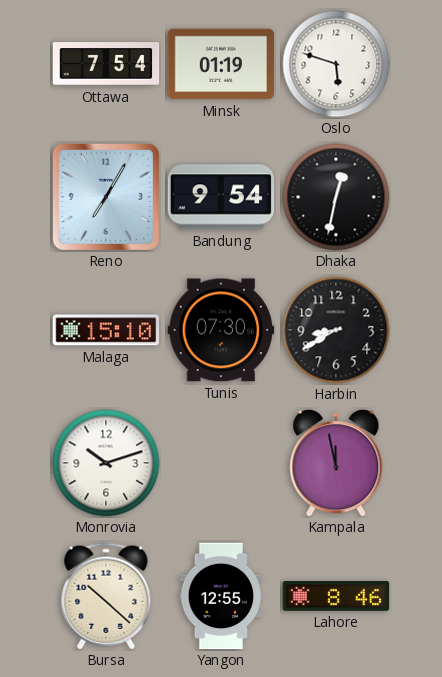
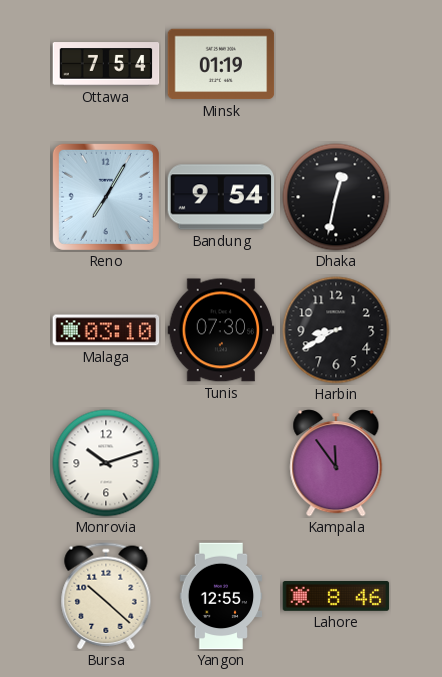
Oslo: 5:48 -> none (336, 64)
Malaga: 15:10 -> 03:10 (106, 330)
Kampala: 11:58 -> 11:54 (336, 463)
